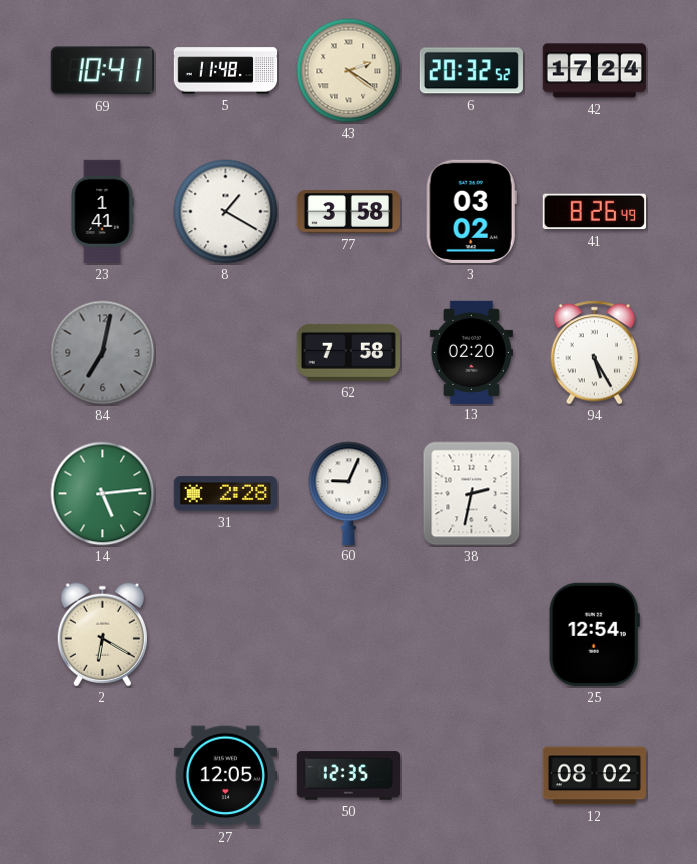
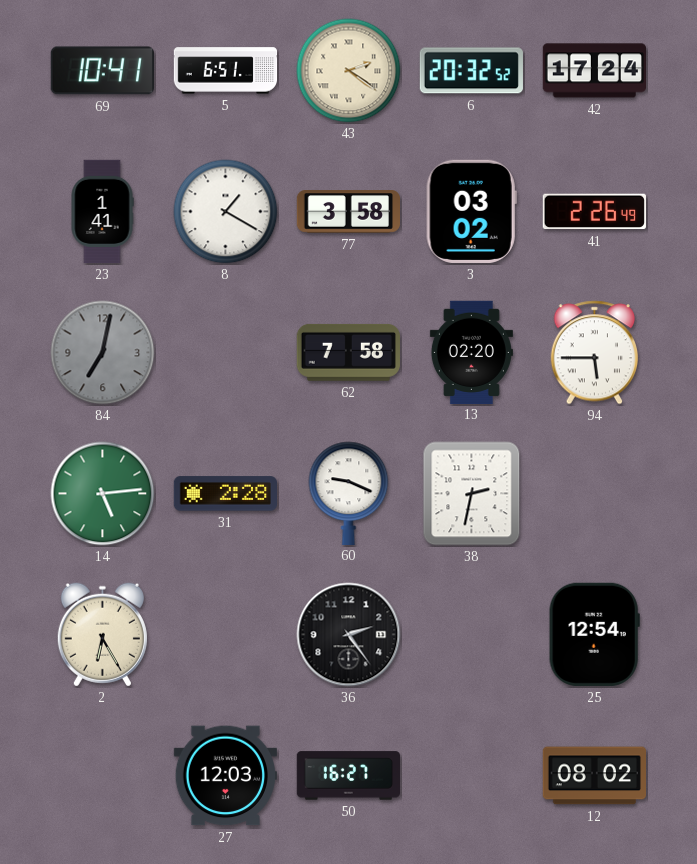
5: 11:48 -> 6:51 (226, 71)
41: 8:26 -> 2:26 (594, 212)
94: 5:25 -> 5:45 (595, 353)
60: 9:04 -> 9:19 (349, 493)
2: 6:20 -> 6:25 (102, 635)
36: none -> 2:24 (349, 635)
27: 12:05 -> 12:03 (225, 776)
50: 12:35 -> 16:27 (348, 776)
